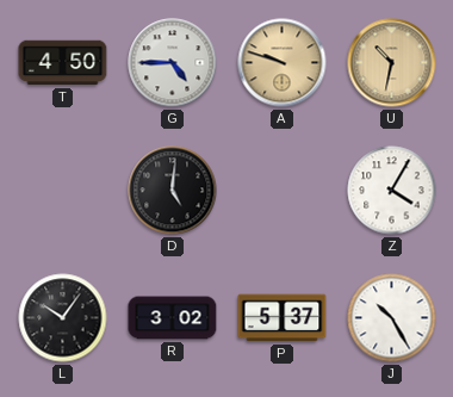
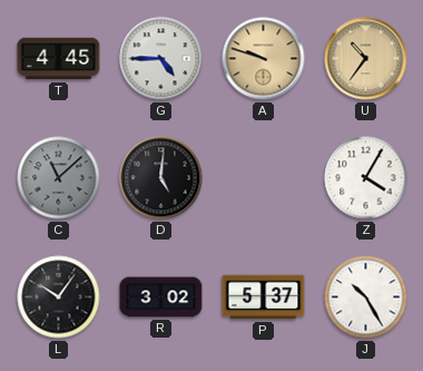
T: 4:50 -> 4:45 (59, 59)
U: 10:32 -> 10:36 (366, 59)
C: none -> 11:08 (59, 178)
